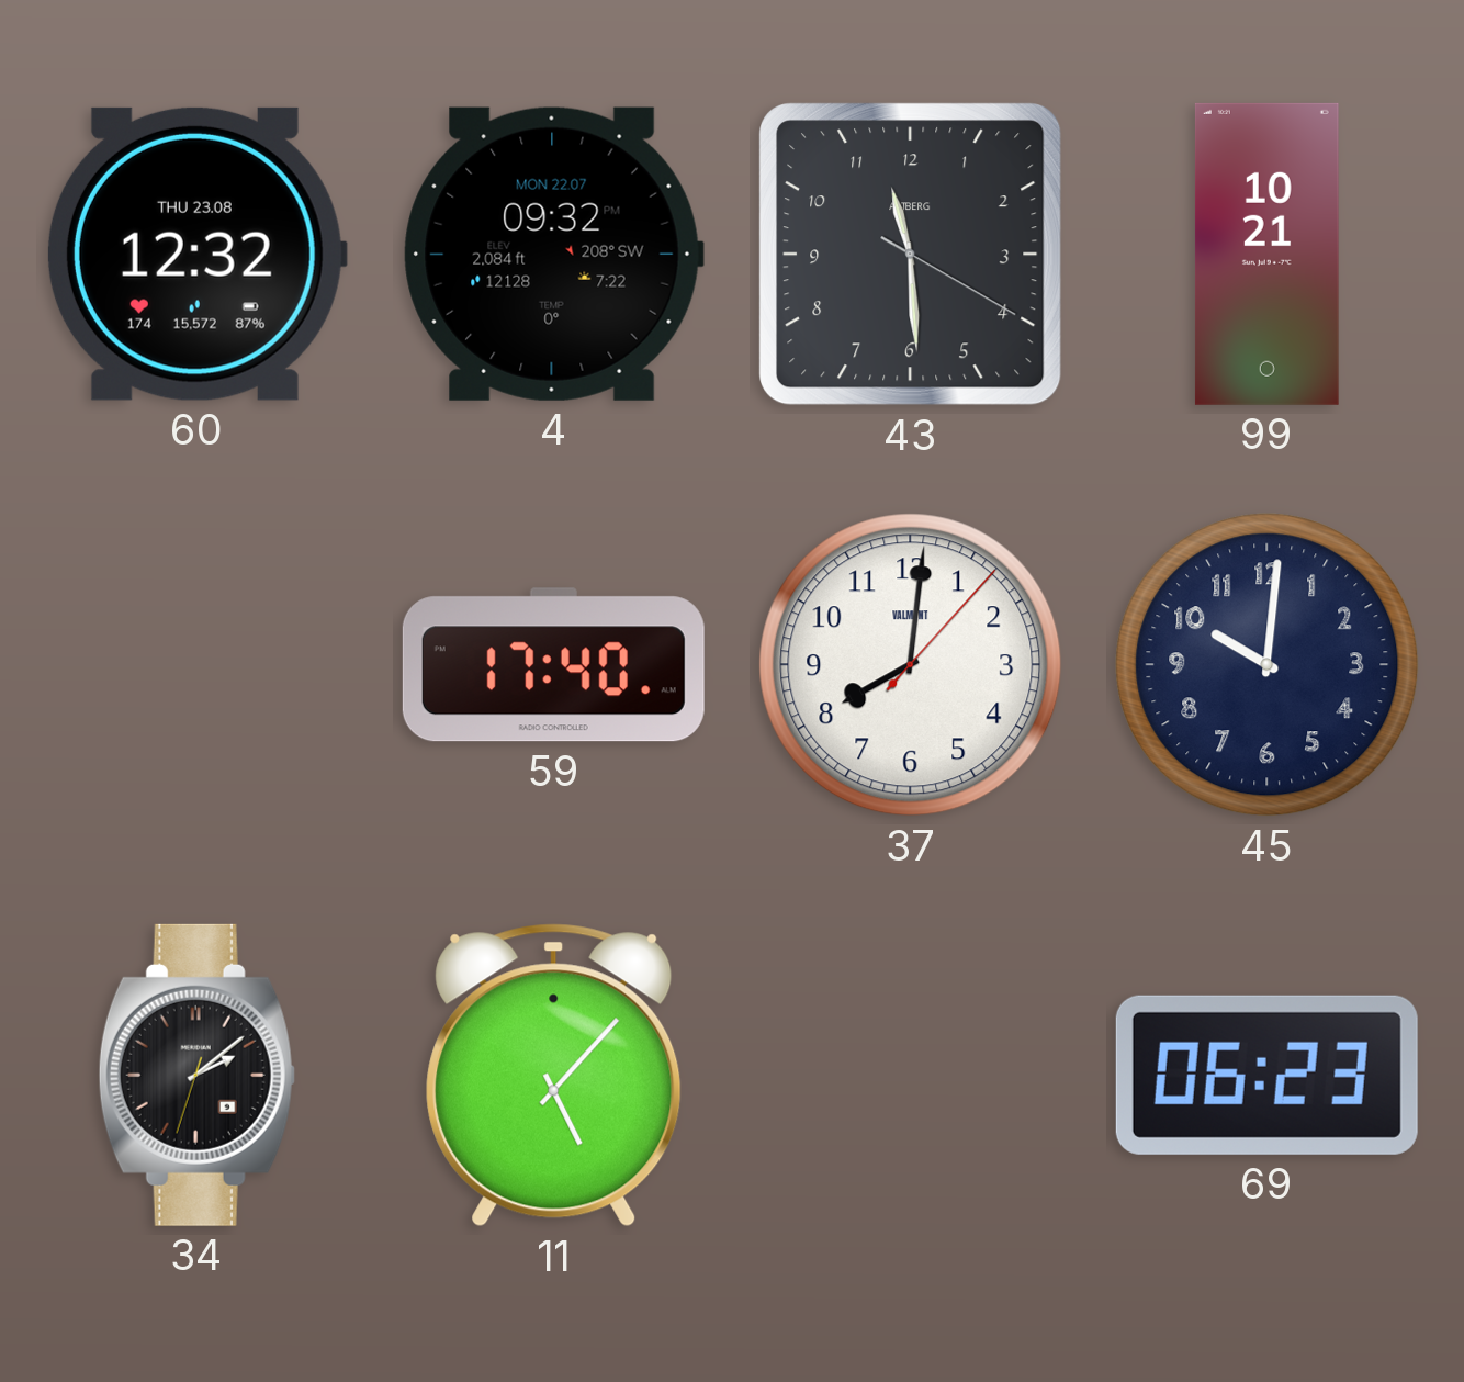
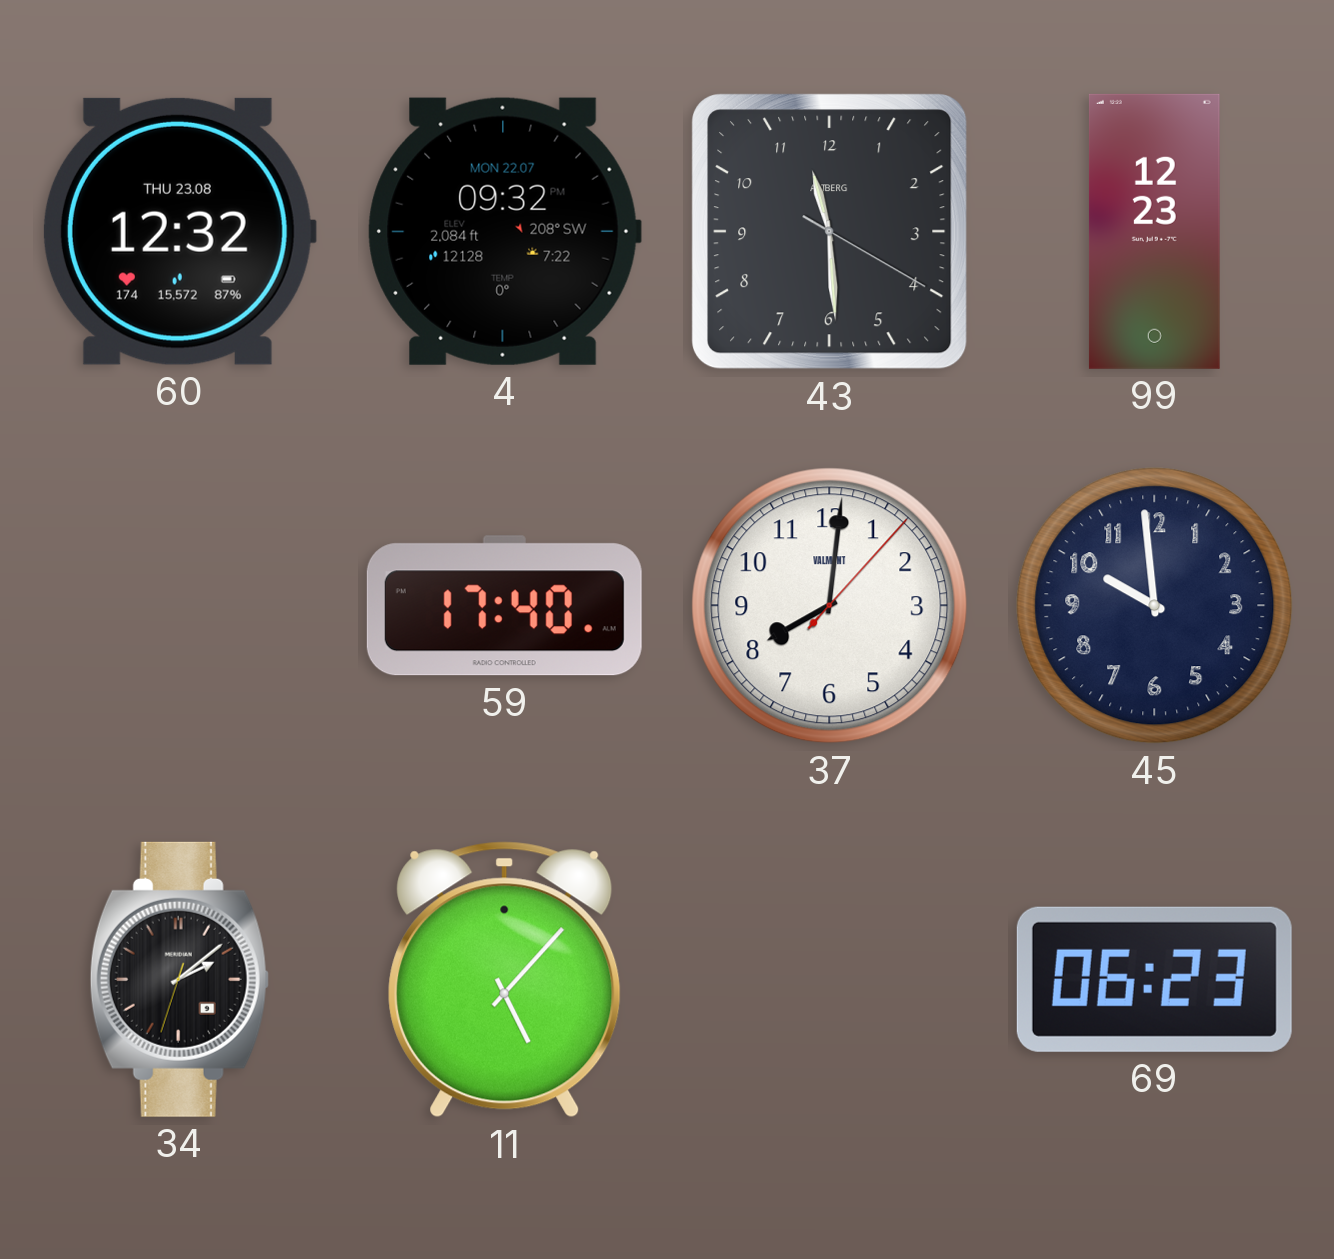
99: 10:21 -> 12:23 (1154, 231)
45: 10:01 -> 9:59 (1155, 606)
